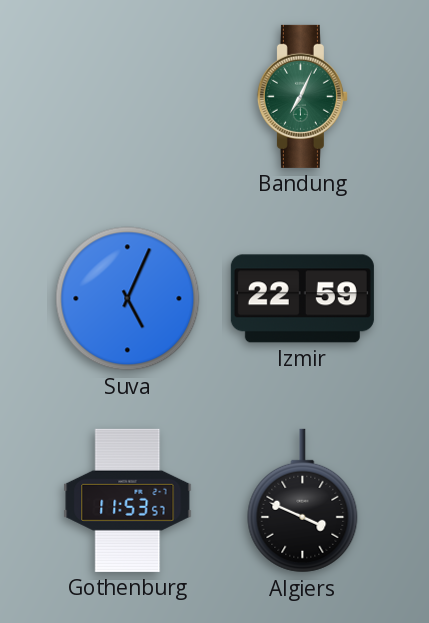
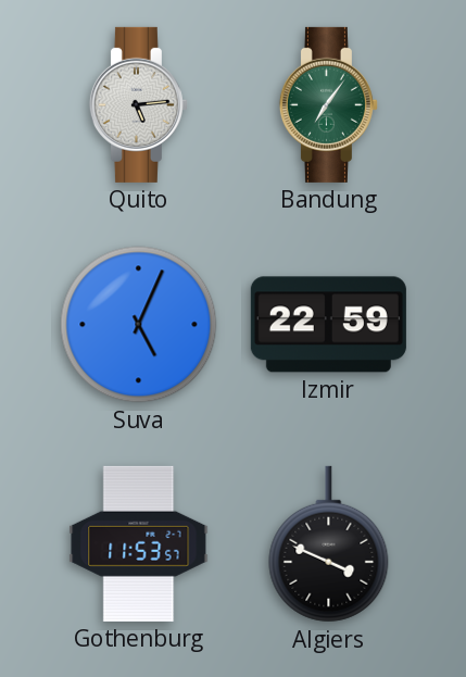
Quito: none -> 5:14 (138, 104)
Bandung: 7:04 -> 7:06 (328, 104)
